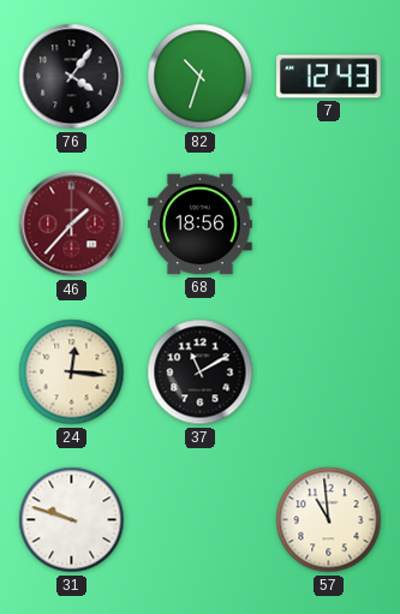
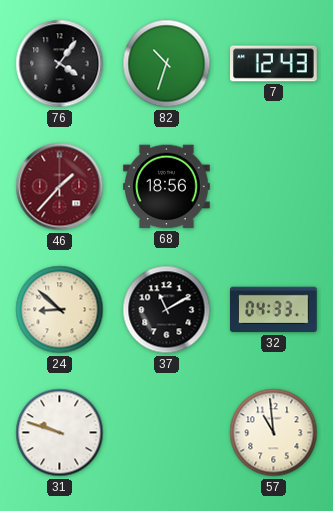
24: 12:16 -> 8:52 (60, 310)
32: none -> 04:33 (274, 310)
